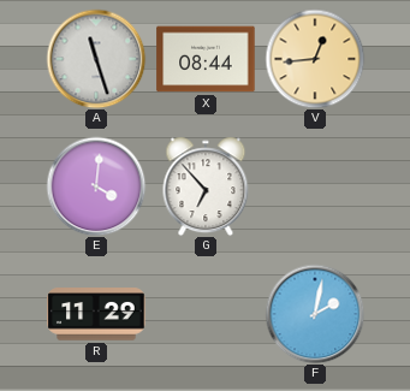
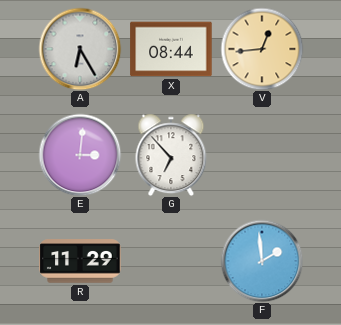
A: 11:27 -> 6:25 (80, 49)
E: 4:01 -> 3:01 (80, 155)
F: 2:02 -> 1:59 (262, 261)
